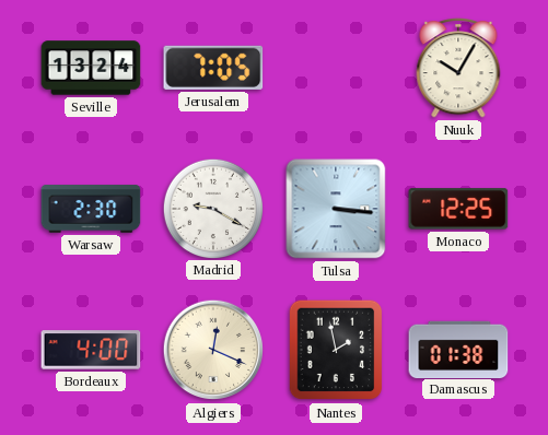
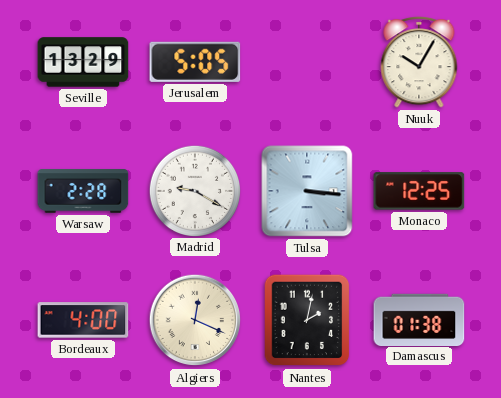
Seville: 13:24 -> 13:29 (83, 62)
Jerusalem: 7:05 -> 5:05 (195, 62)
Warsaw: 2:30 -> 2:28 (83, 191)
Nantes: 1:58 -> 2:02 (307, 320)
